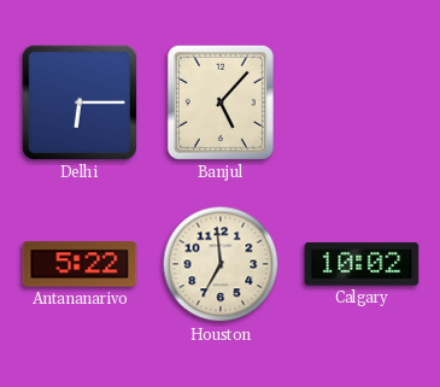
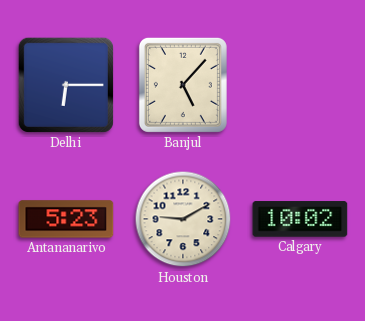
Antananarivo: 5:22 -> 5:23 (66, 219)
Houston: 6:59 -> 9:10 (183, 219)
